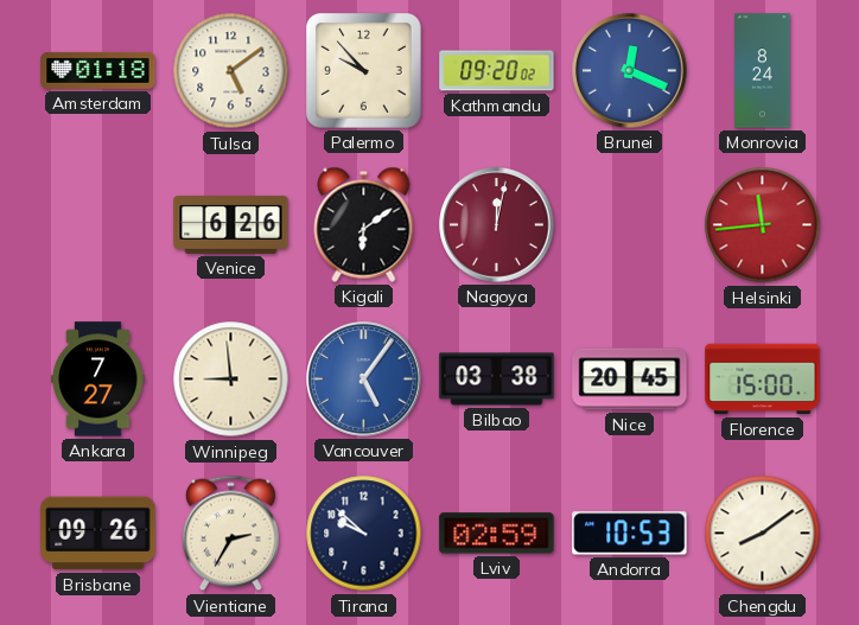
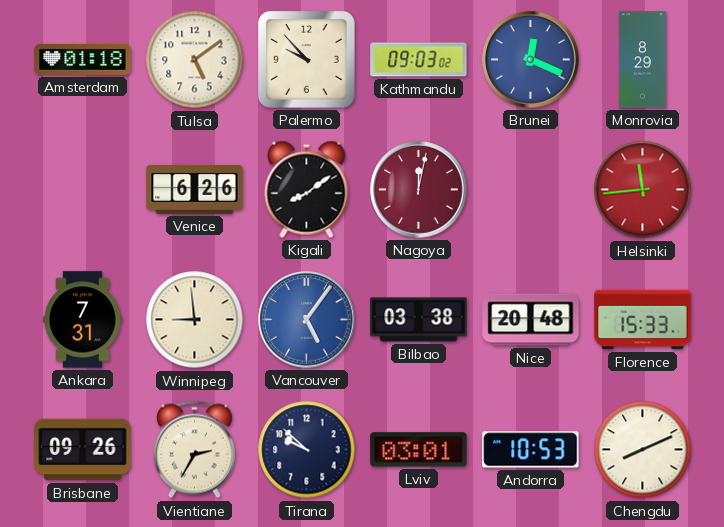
Kathmandu: 09:20 -> 09:03 (419, 60)
Monrovia: 8:24 -> 8:29 (643, 60)
Kigali: 6:09 -> 8:09 (307, 189)
Ankara: 7:27 -> 7:31 (83, 320)
Nice: 20:45 -> 20:48 (531, 320)
Florence: 15:00 -> 15:33 (643, 320)
Lviv: 02:59 -> 03:01 (419, 450)
Chengdu: 8:09 -> 8:11 (643, 450)
